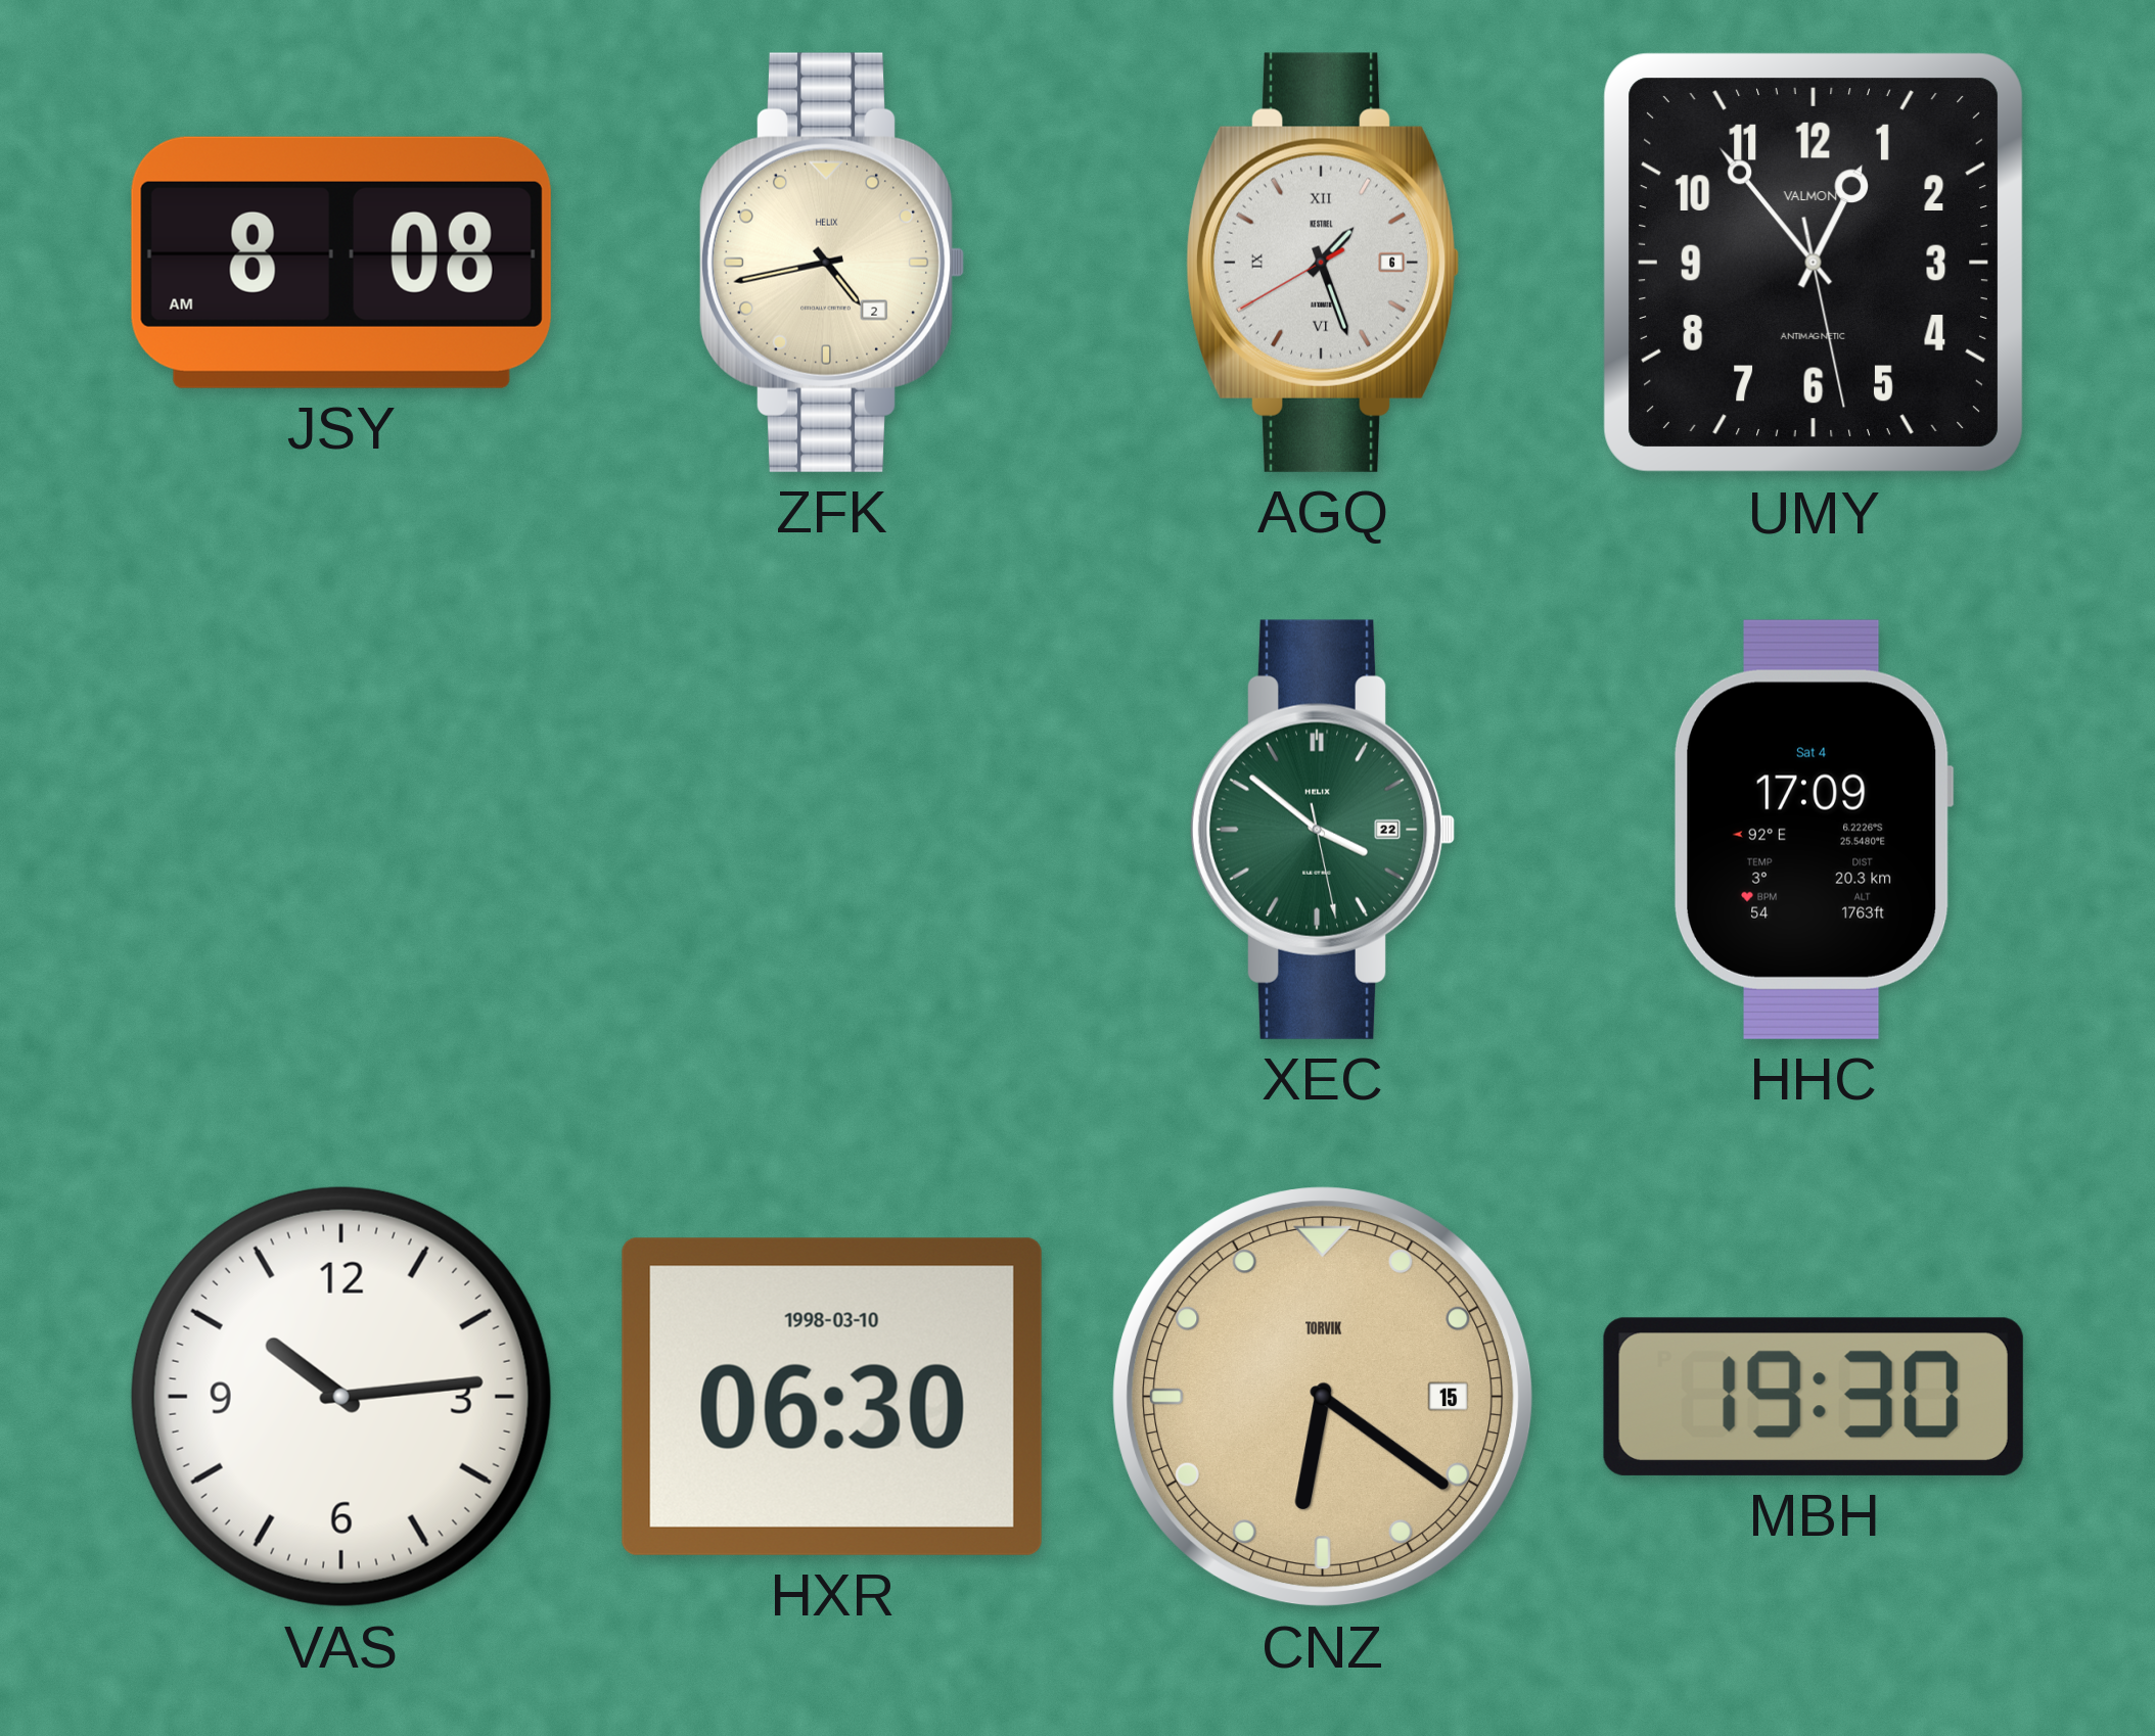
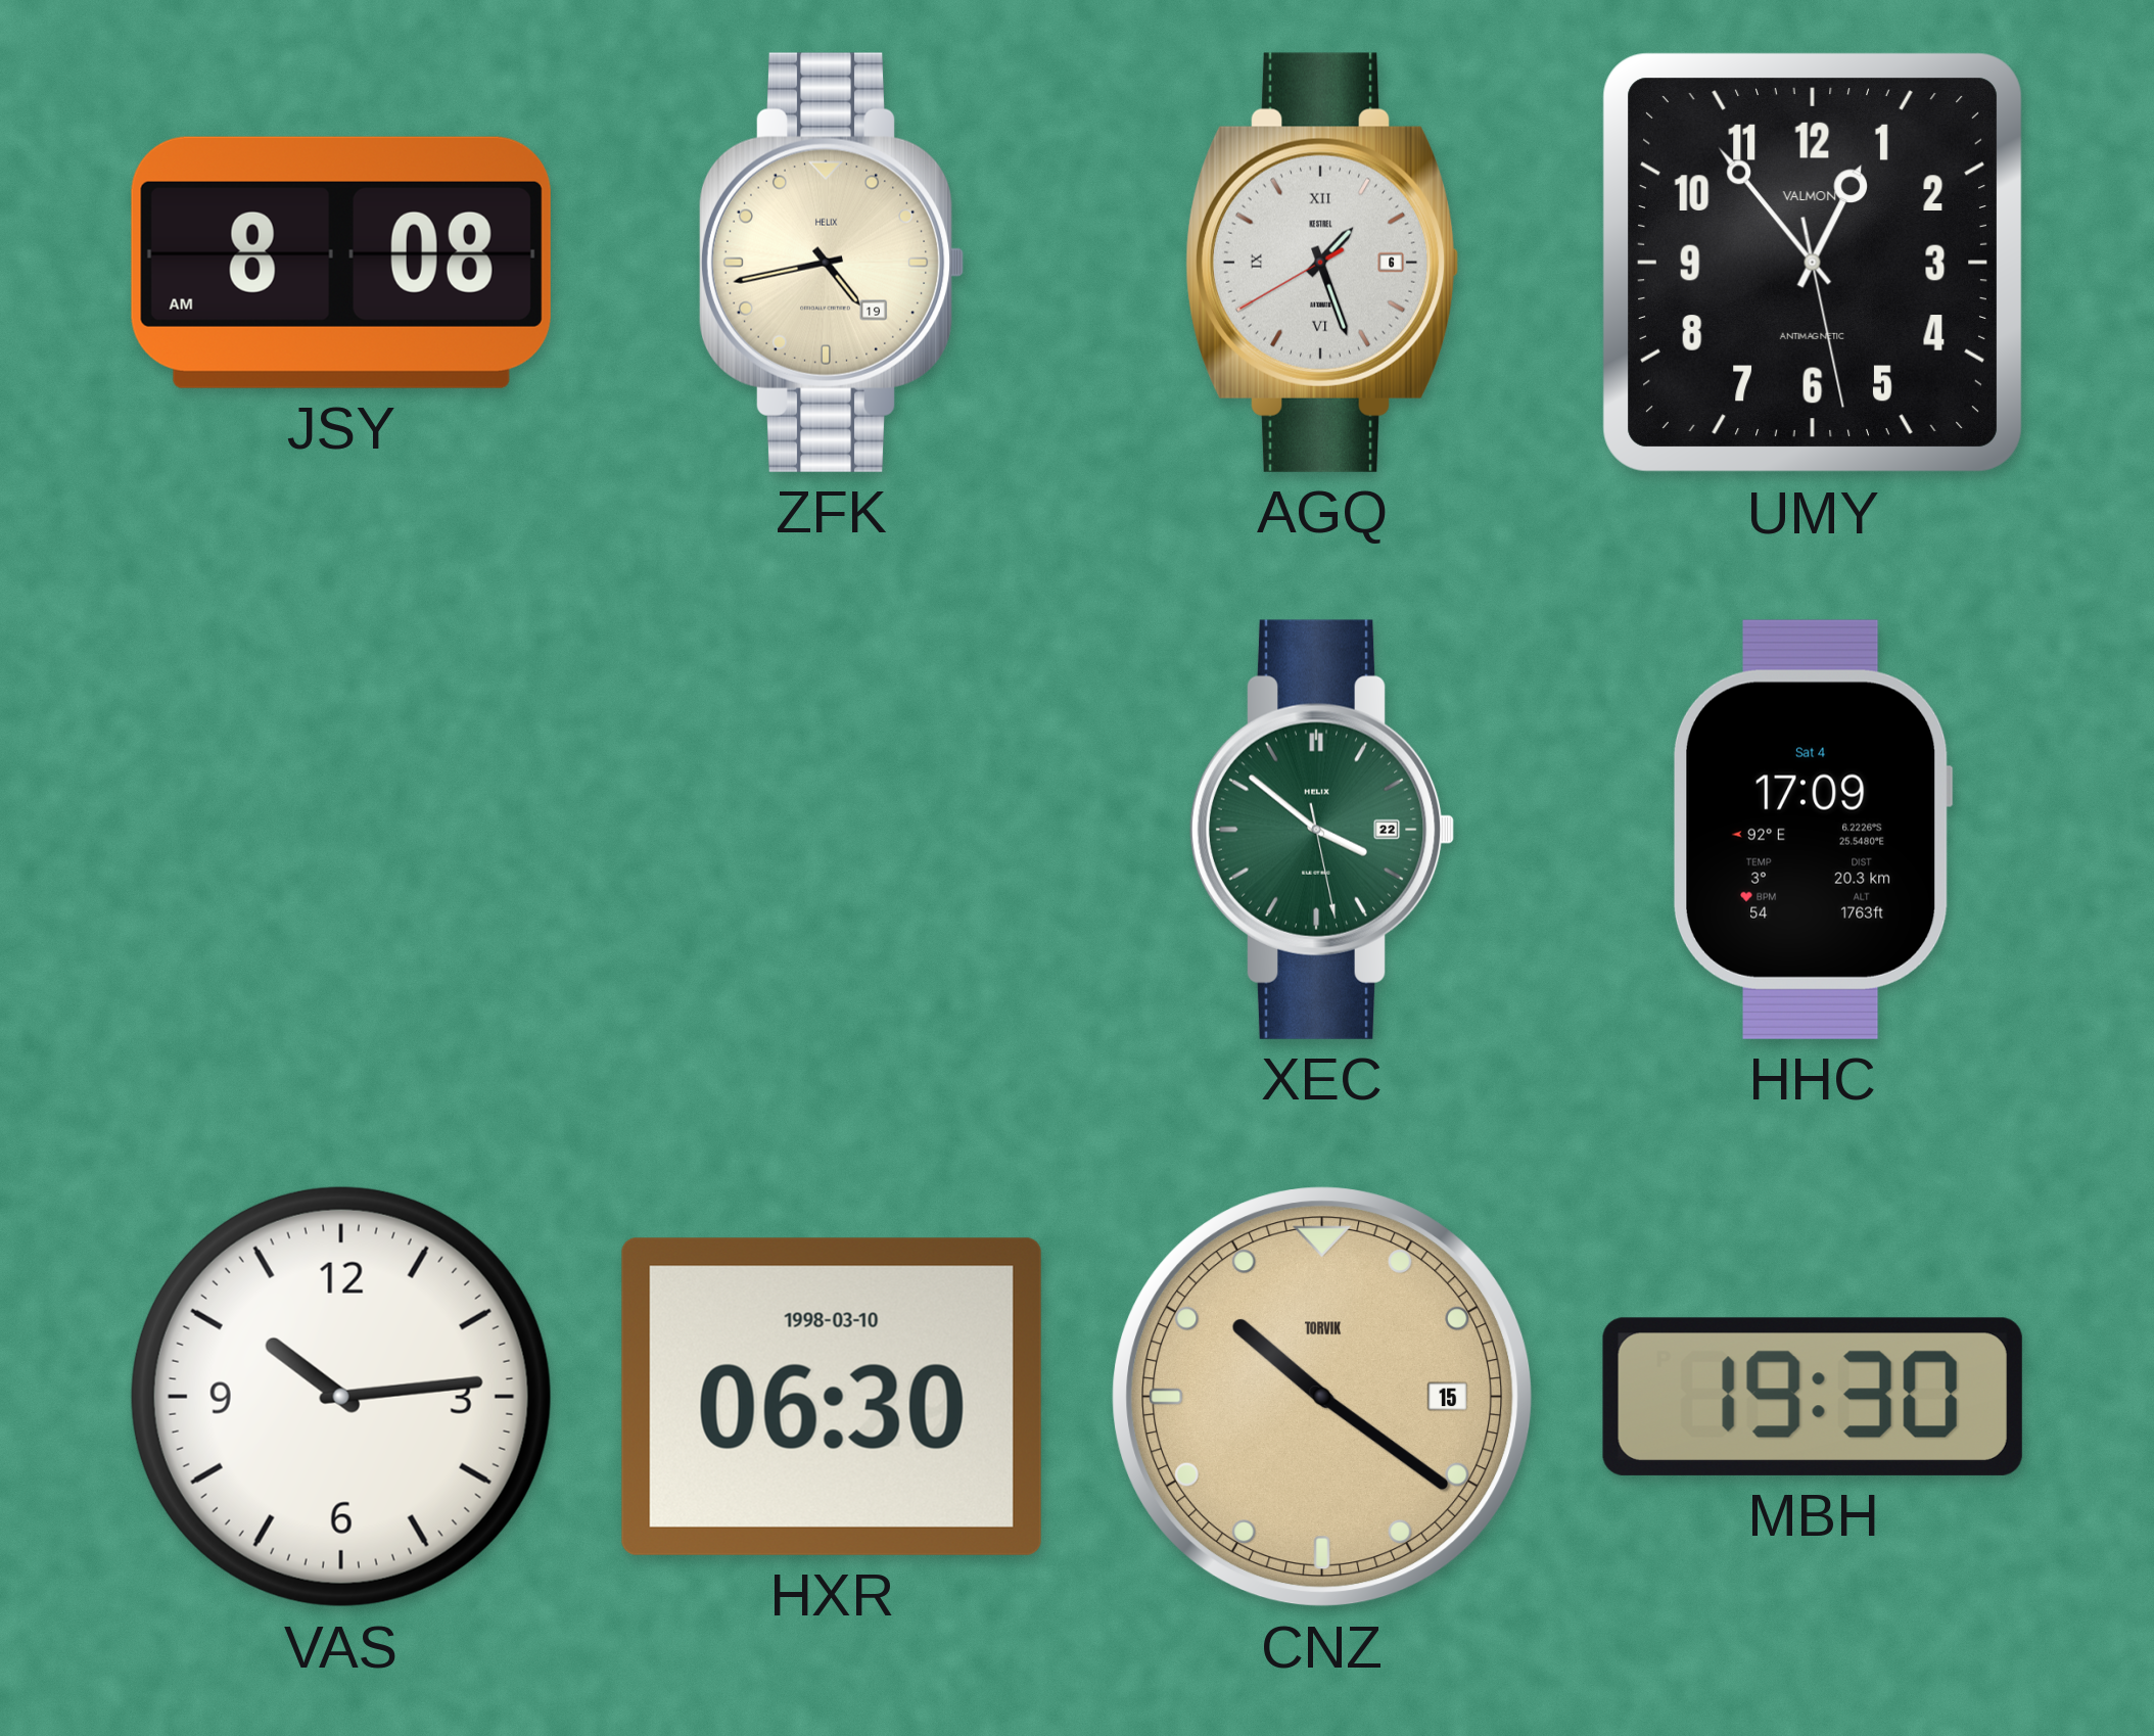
ZFK date: 2 -> 19 (832, 263)
CNZ: 6:21 -> 10:21 (1322, 1397)
